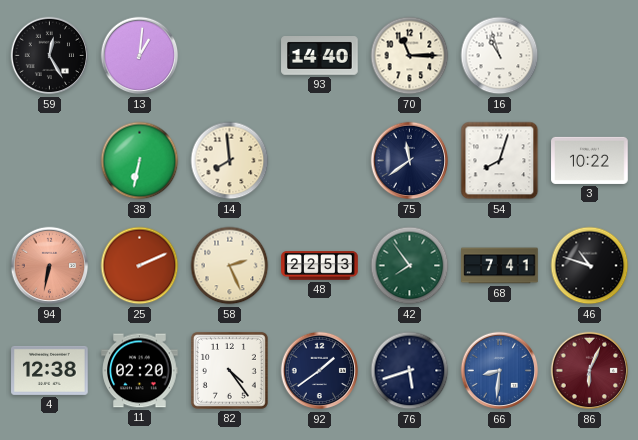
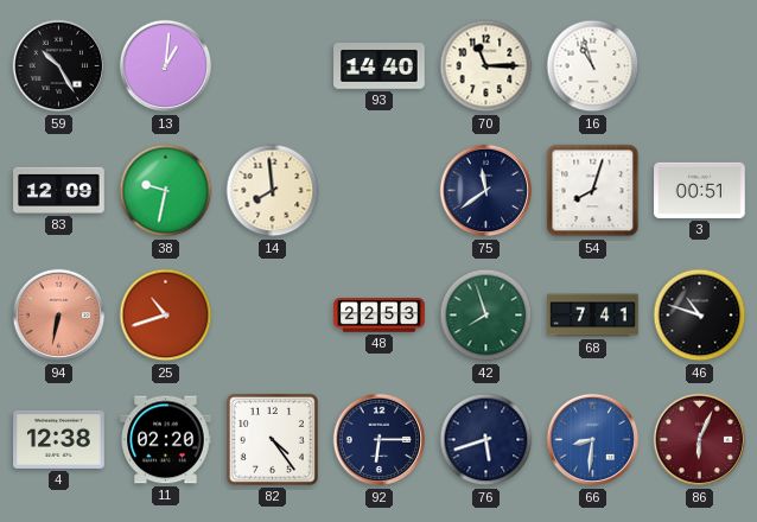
59: 12:25 -> 10:25 (59, 66)
83: none -> 12:09 (59, 190)
38: 6:32 -> 9:32 (166, 191)
3: 10:22 -> 00:51 (700, 190)
25: 2:11 -> 10:42 (166, 316)
58: 2:26 -> none (230, 266)
42: 7:54 -> 7:57 (486, 316)
92: 1:39 -> 6:15 (380, 440)
